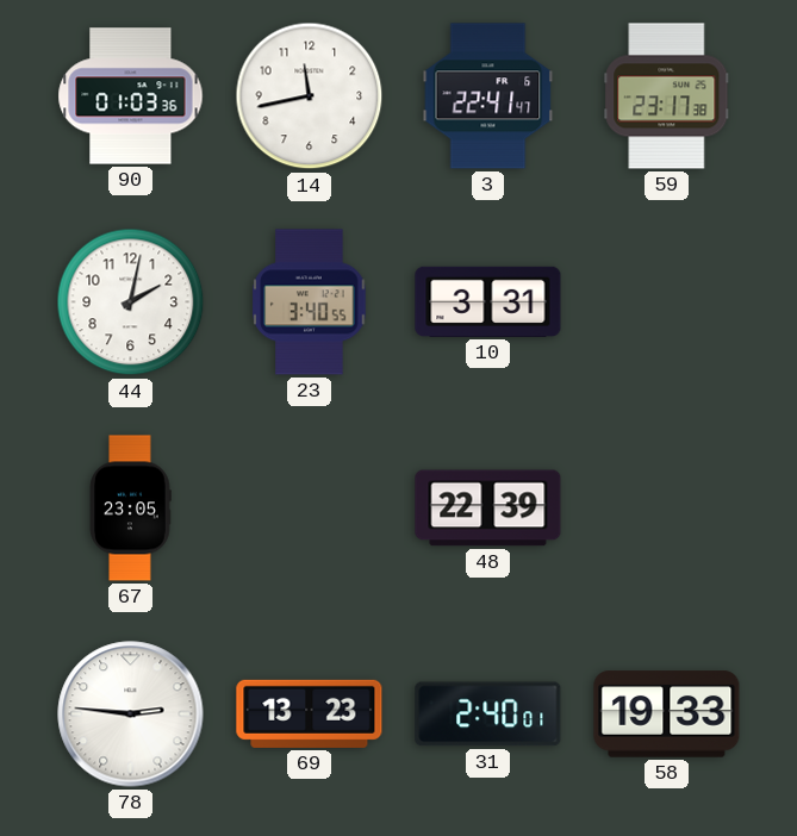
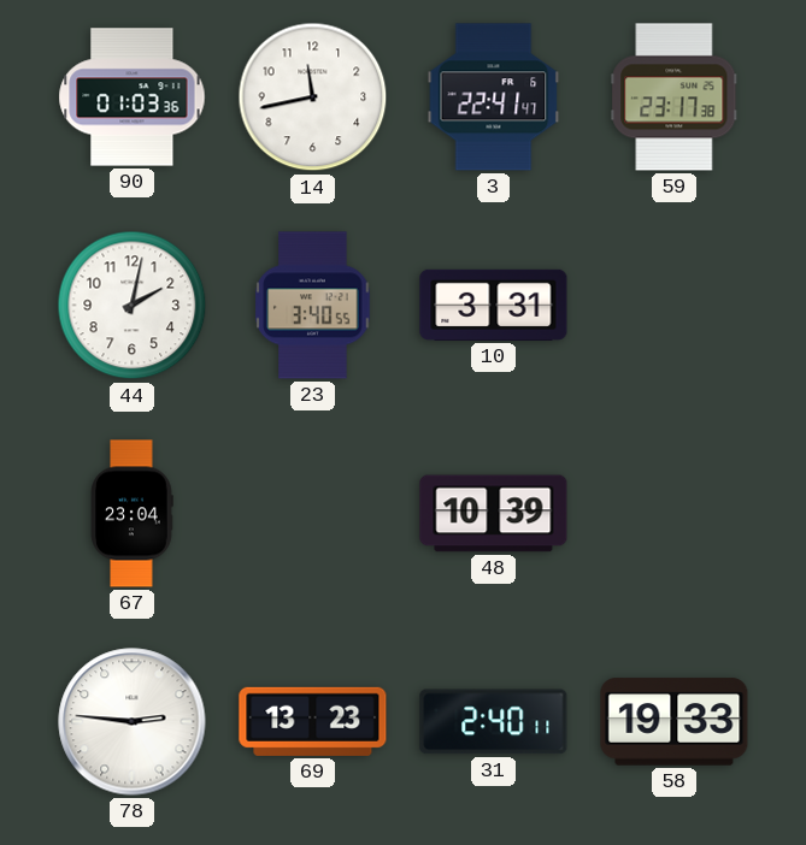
67: 23:05 -> 23:04 (131, 514)
48: 22:39 -> 10:39 (494, 514)
31: 2:40:01 -> 2:40:11 (494, 722)
